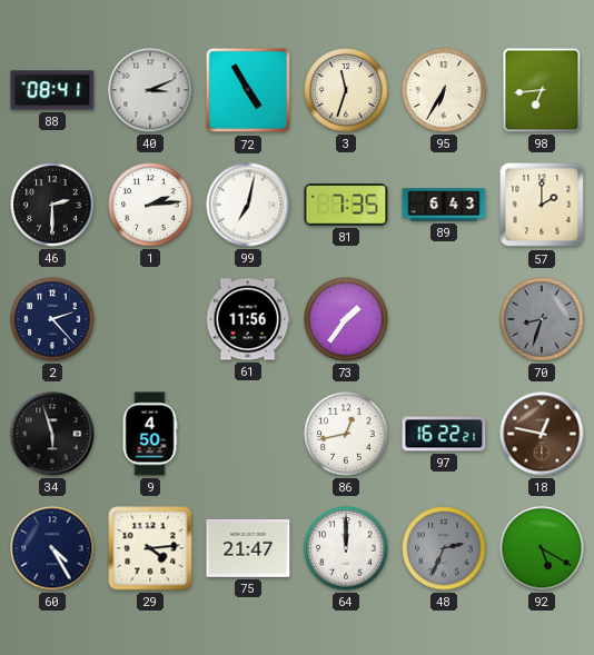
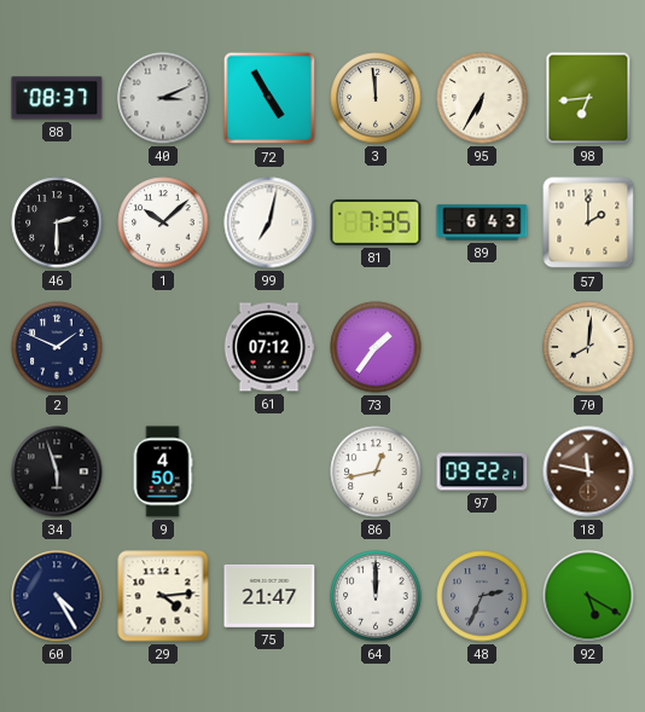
88: 08:41 -> 08:37 (57, 98)
3: 11:33 -> 11:59 (376, 98)
1: 2:14 -> 10:08 (163, 222)
2: 2:23 -> 1:49 (57, 347)
61: 11:56 -> 07:12 (269, 347)
70: 8:33 -> 8:01 (588, 347)
70 dial: grey -> cream (588, 347)
97: 16:22 -> 09:22 (482, 471)
18: 12:47 -> 11:47 (588, 471)
